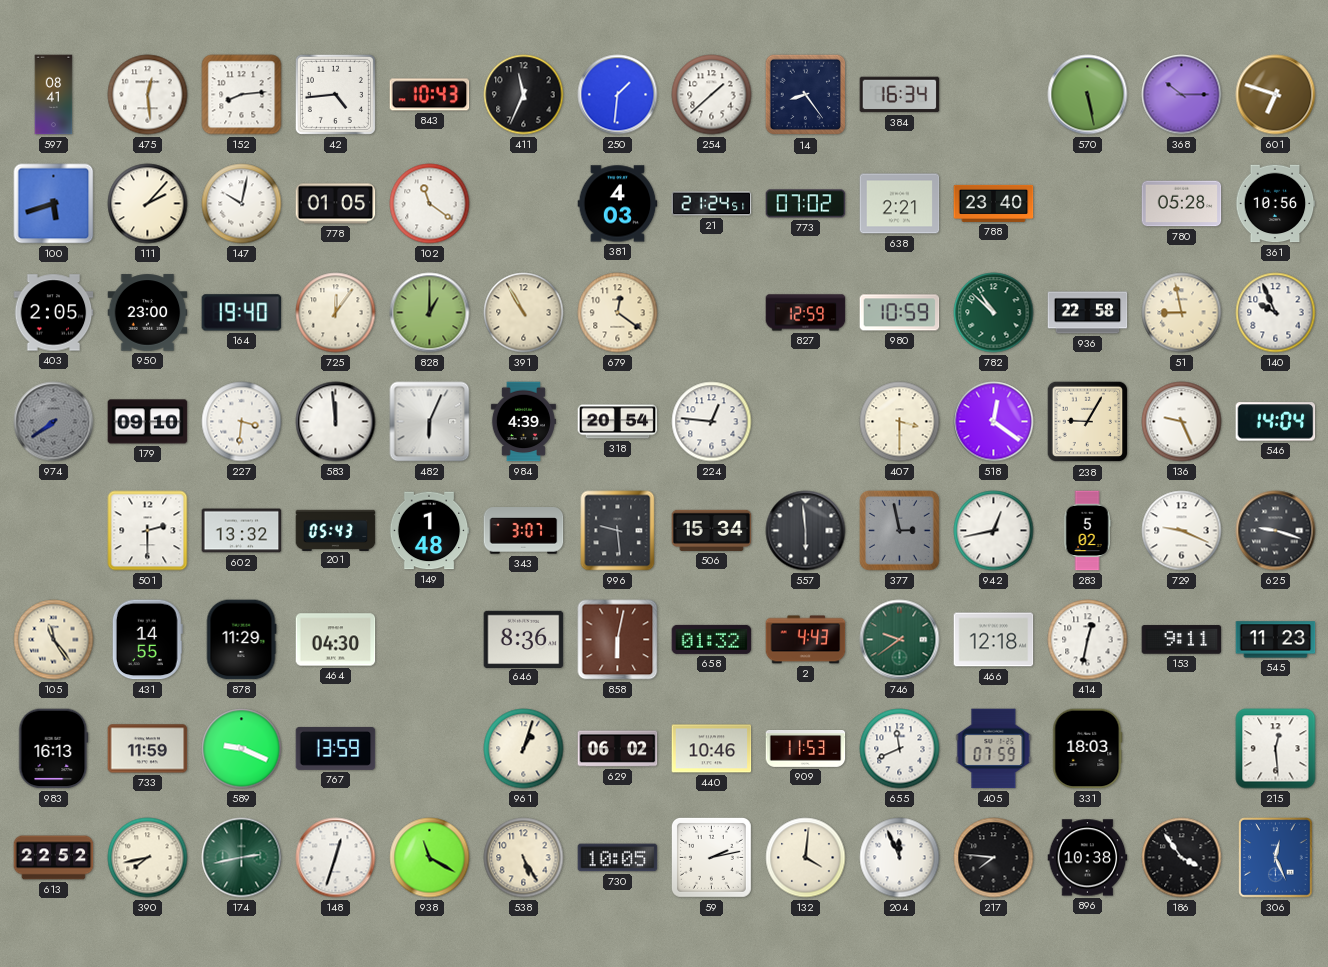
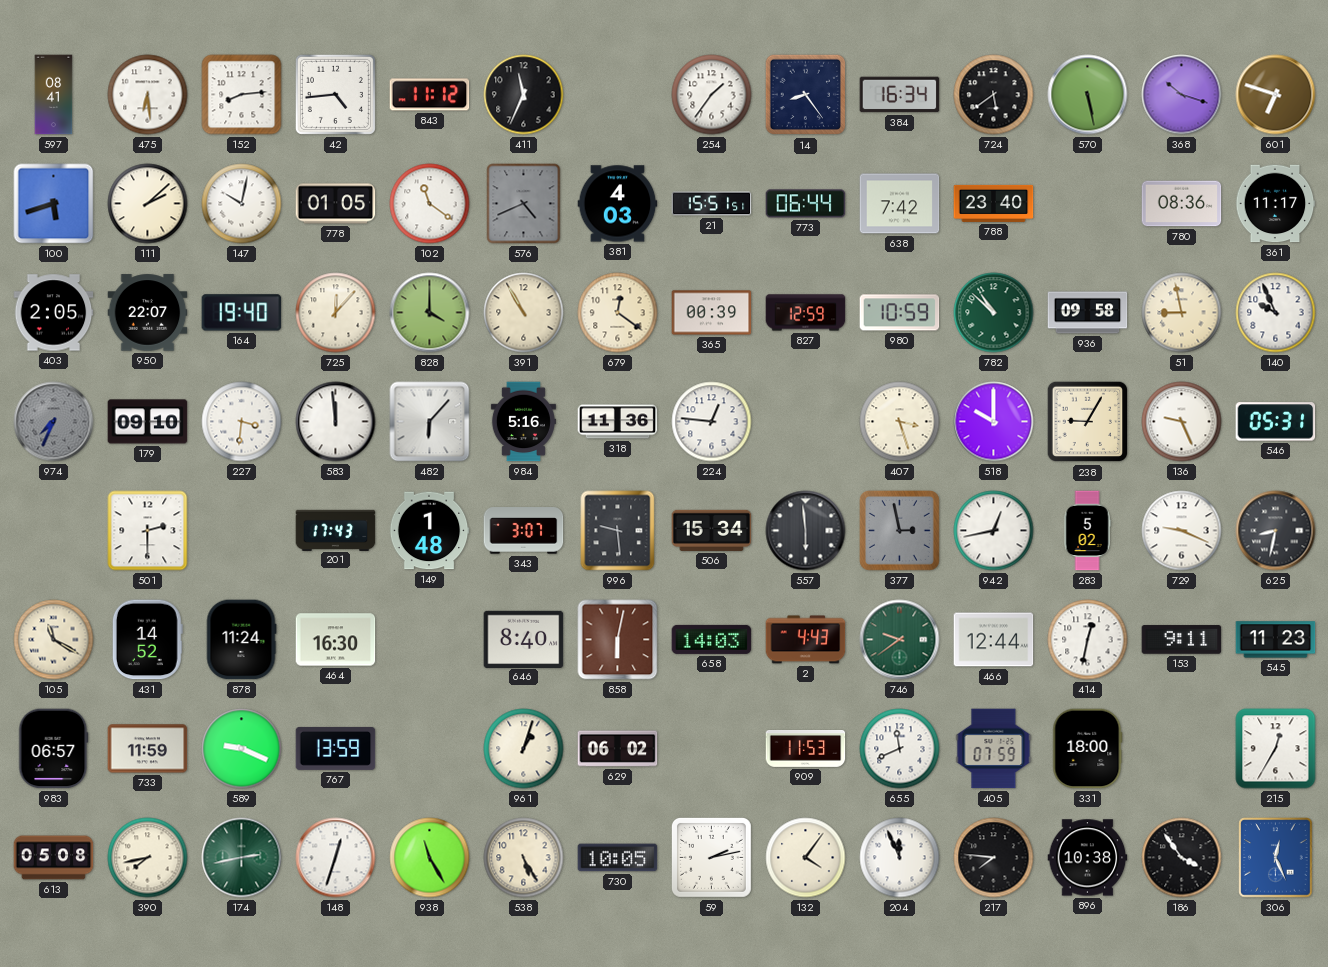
475: 12:29 -> 6:29 (148, 95)
843: 10:43 -> 11:12 (430, 95)
250: 1:31 -> none (618, 95)
254: 1:38 -> 1:36 (712, 95)
724: none -> 5:39 (994, 95)
368: 10:15 -> 10:18 (1182, 95)
111: 2:07 -> 2:08 (148, 204)
576: none -> 4:41 (524, 204)
21: 21:24 -> 15:51 (712, 204)
773: 07:02 -> 06:44 (806, 204)
638: 2:21 -> 7:42 (900, 204)
780: 05:28 -> 08:36 (1182, 204)
361: 10:56 -> 11:17 (1275, 204)
950: 23:00 -> 22:07 (148, 313)
725: 12:06 -> 12:07 (336, 313)
828: 1:00 -> 4:00 (430, 313)
365: none -> 00:39 (712, 313)
936: 22:58 -> 09:58 (1088, 313)
974: 7:39 -> 7:34 (54, 422)
482: 6:04 -> 6:07 (430, 422)
984: 4:39 -> 5:16 (523, 422)
318: 20:54 -> 11:36 (618, 422)
407: 3:30 -> 3:27 (900, 422)
518: 12:21 -> 10:00 (994, 422)
546: 14:04 -> 05:31 (1276, 422)
602: 13:32 -> none (242, 531)
201: 05:43 -> 17:43 (336, 530)
625: 9:18 -> 8:32 (1276, 531)
105: 11:24 -> 11:20 (54, 640)
431: 14:55 -> 14:52 (147, 640)
878: 11:29 -> 11:24 (241, 640)
464: 04:30 -> 16:30 (336, 640)
646: 8:36 -> 8:40 (524, 639)
658: 01:32 -> 14:03 (712, 639)
466: 12:18 -> 12:44 (994, 640)
983: 16:13 -> 06:57 (54, 749)
440: 10:46 -> none (712, 749)
331: 18:03 -> 18:00 (1088, 749)
215: 12:29 -> 12:35 (1276, 749)
613: 22:52 -> 05:08 (54, 858)
938: 11:20 -> 11:25 (430, 858)
132: 4:01 -> 4:06 (806, 858)
